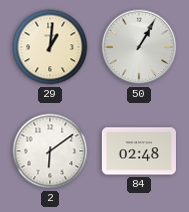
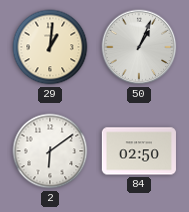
50: 1:05 -> 1:04 (139, 47)
84: 02:48 -> 02:50 (139, 151)
